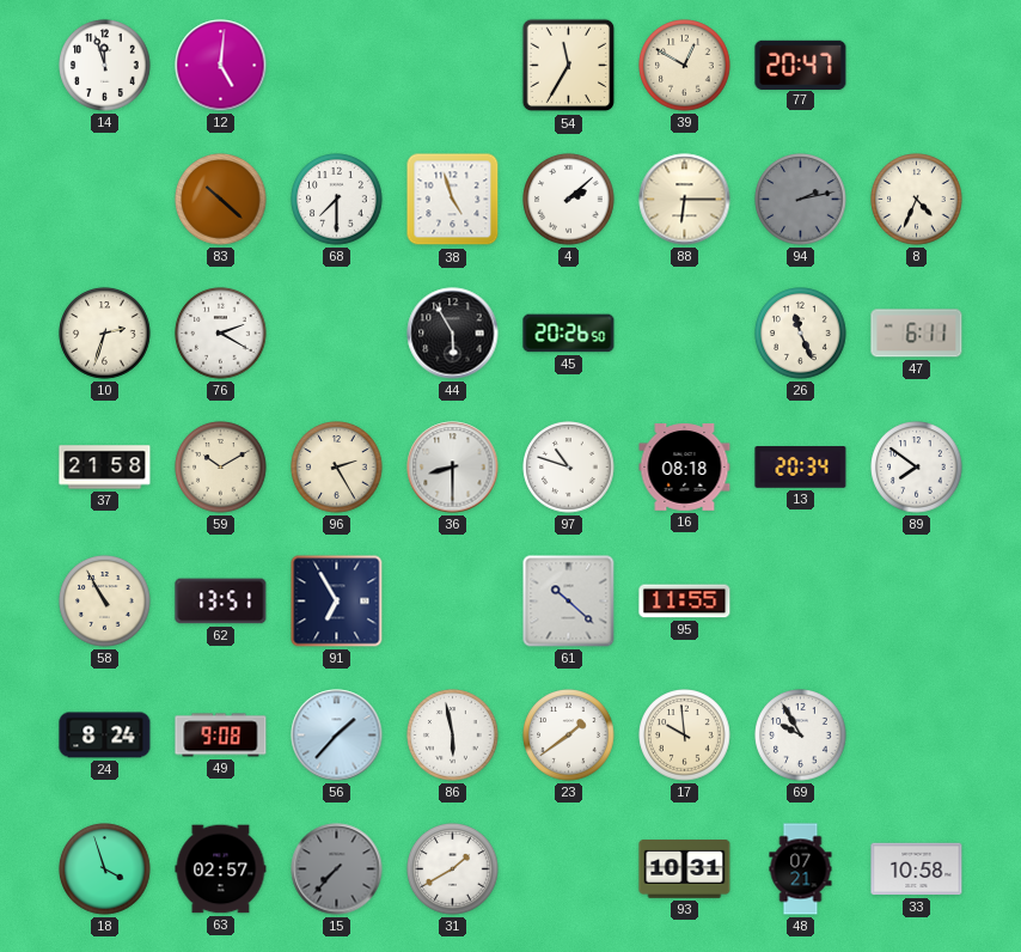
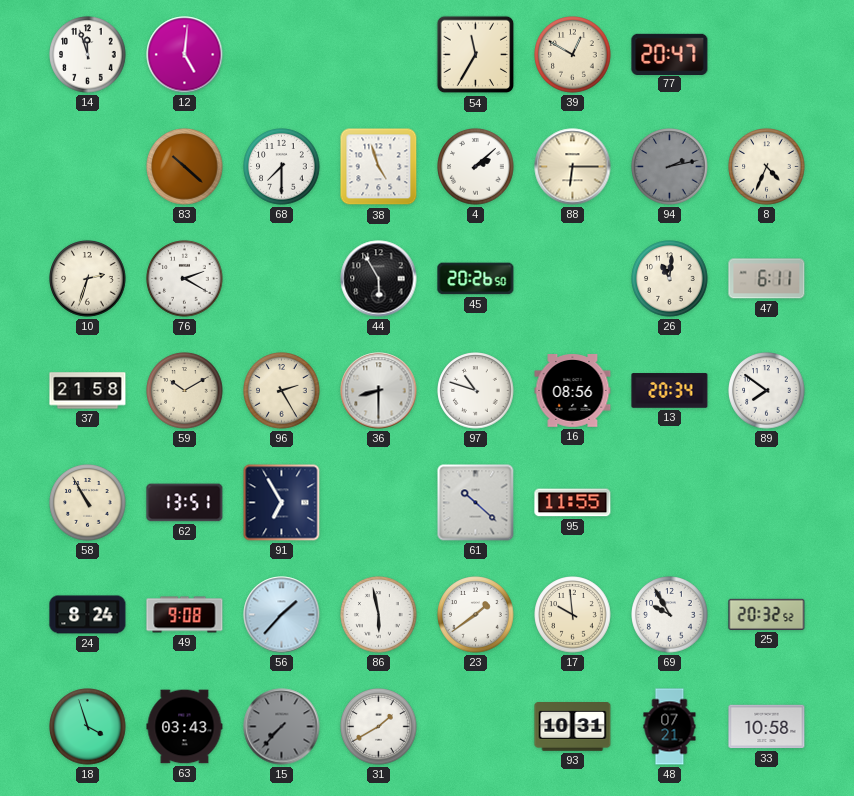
26: 11:26 -> 11:01 (670, 279)
16: 08:18 -> 08:56 (573, 391)
25: none -> 20:32 (767, 614)
63: 02:57 -> 03:43 (185, 727)
